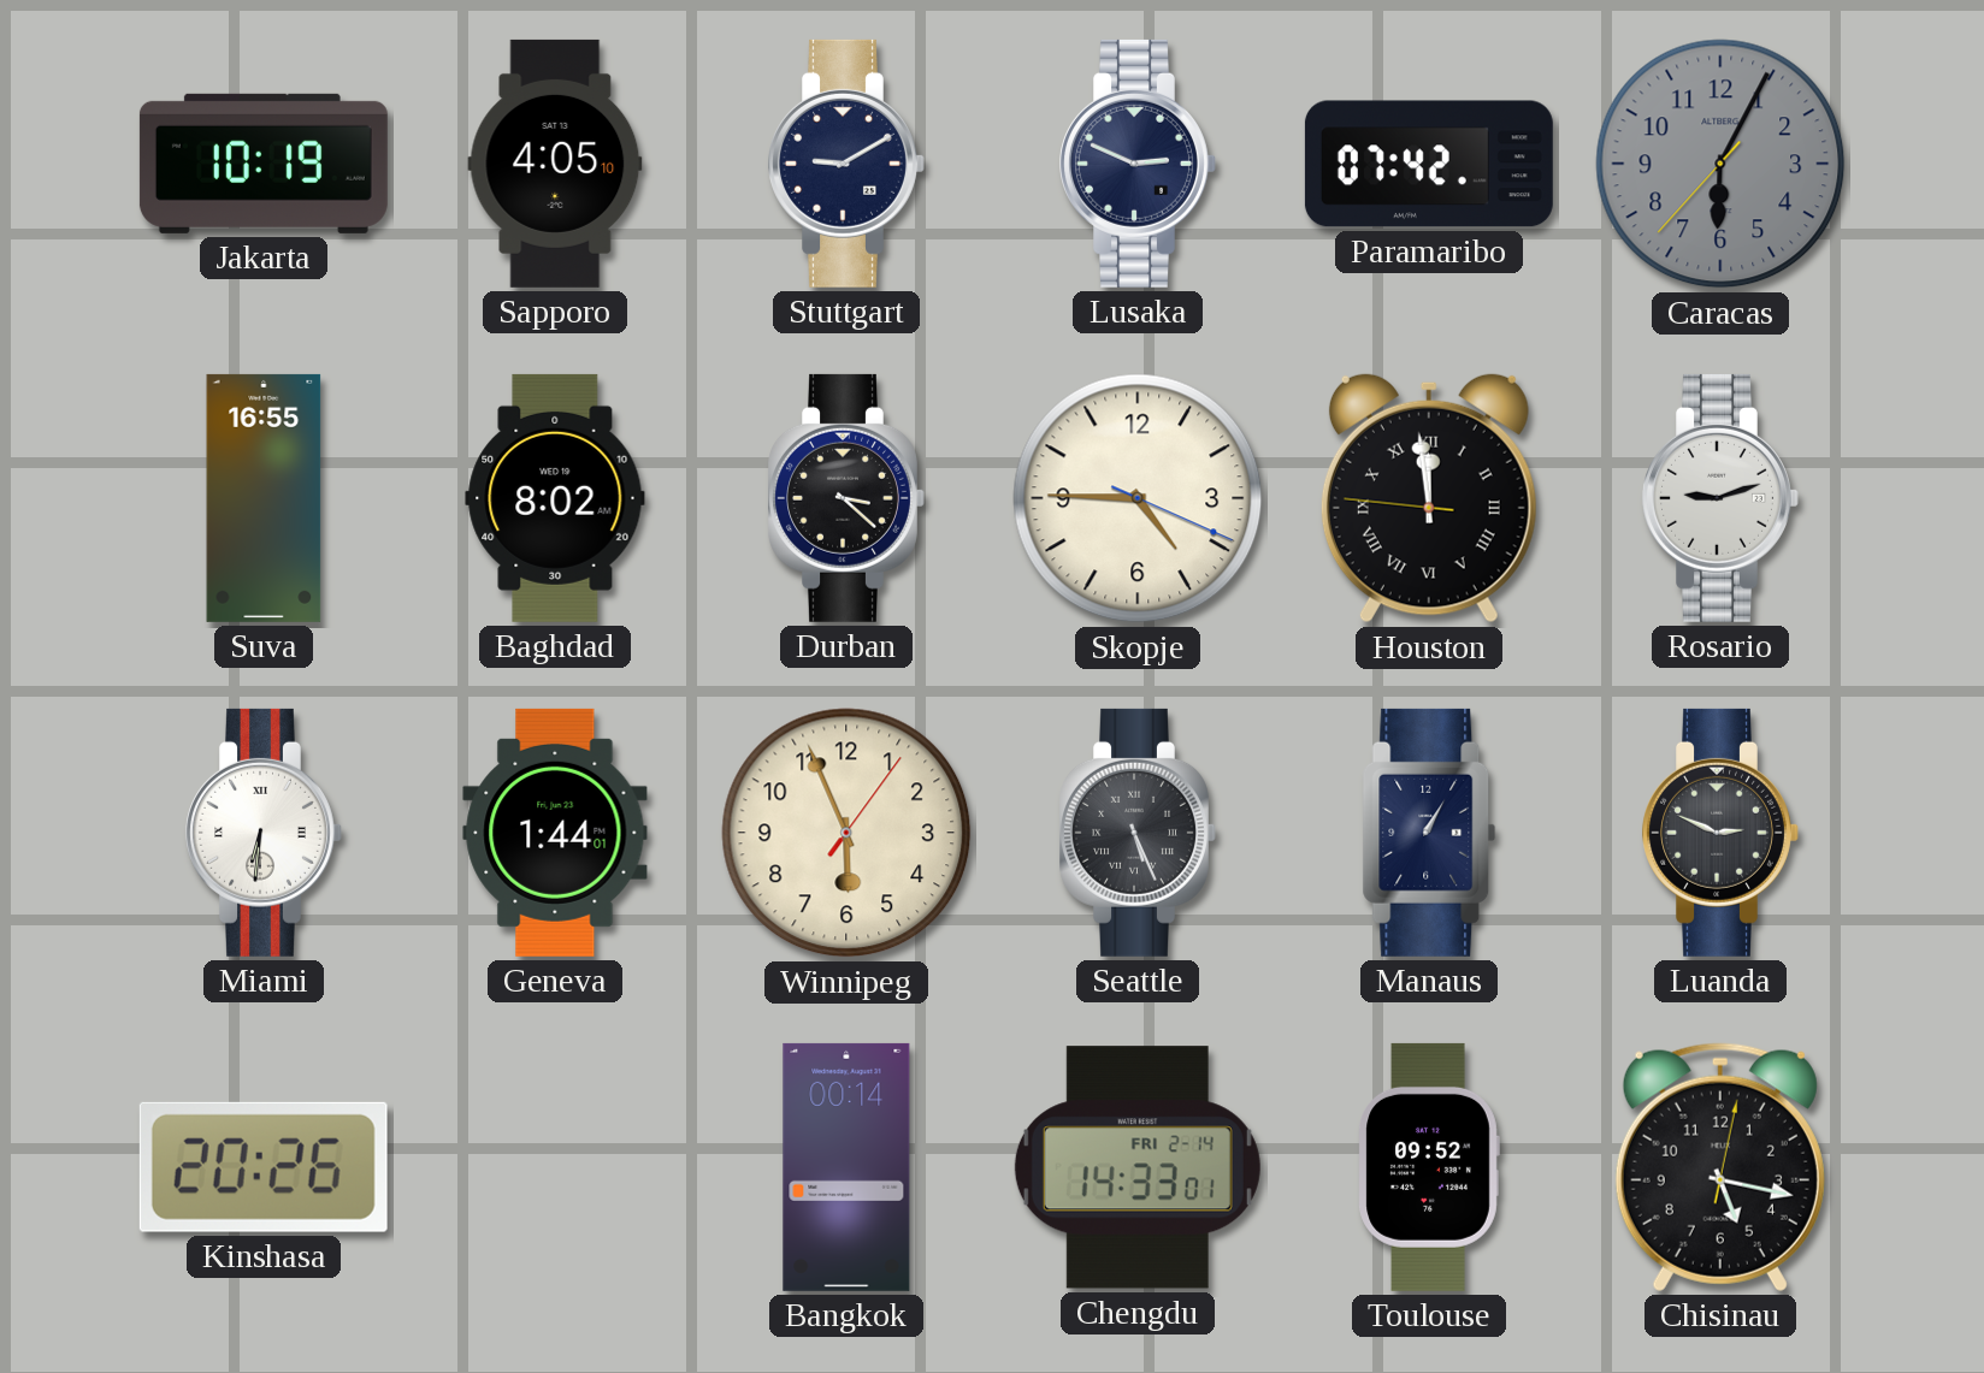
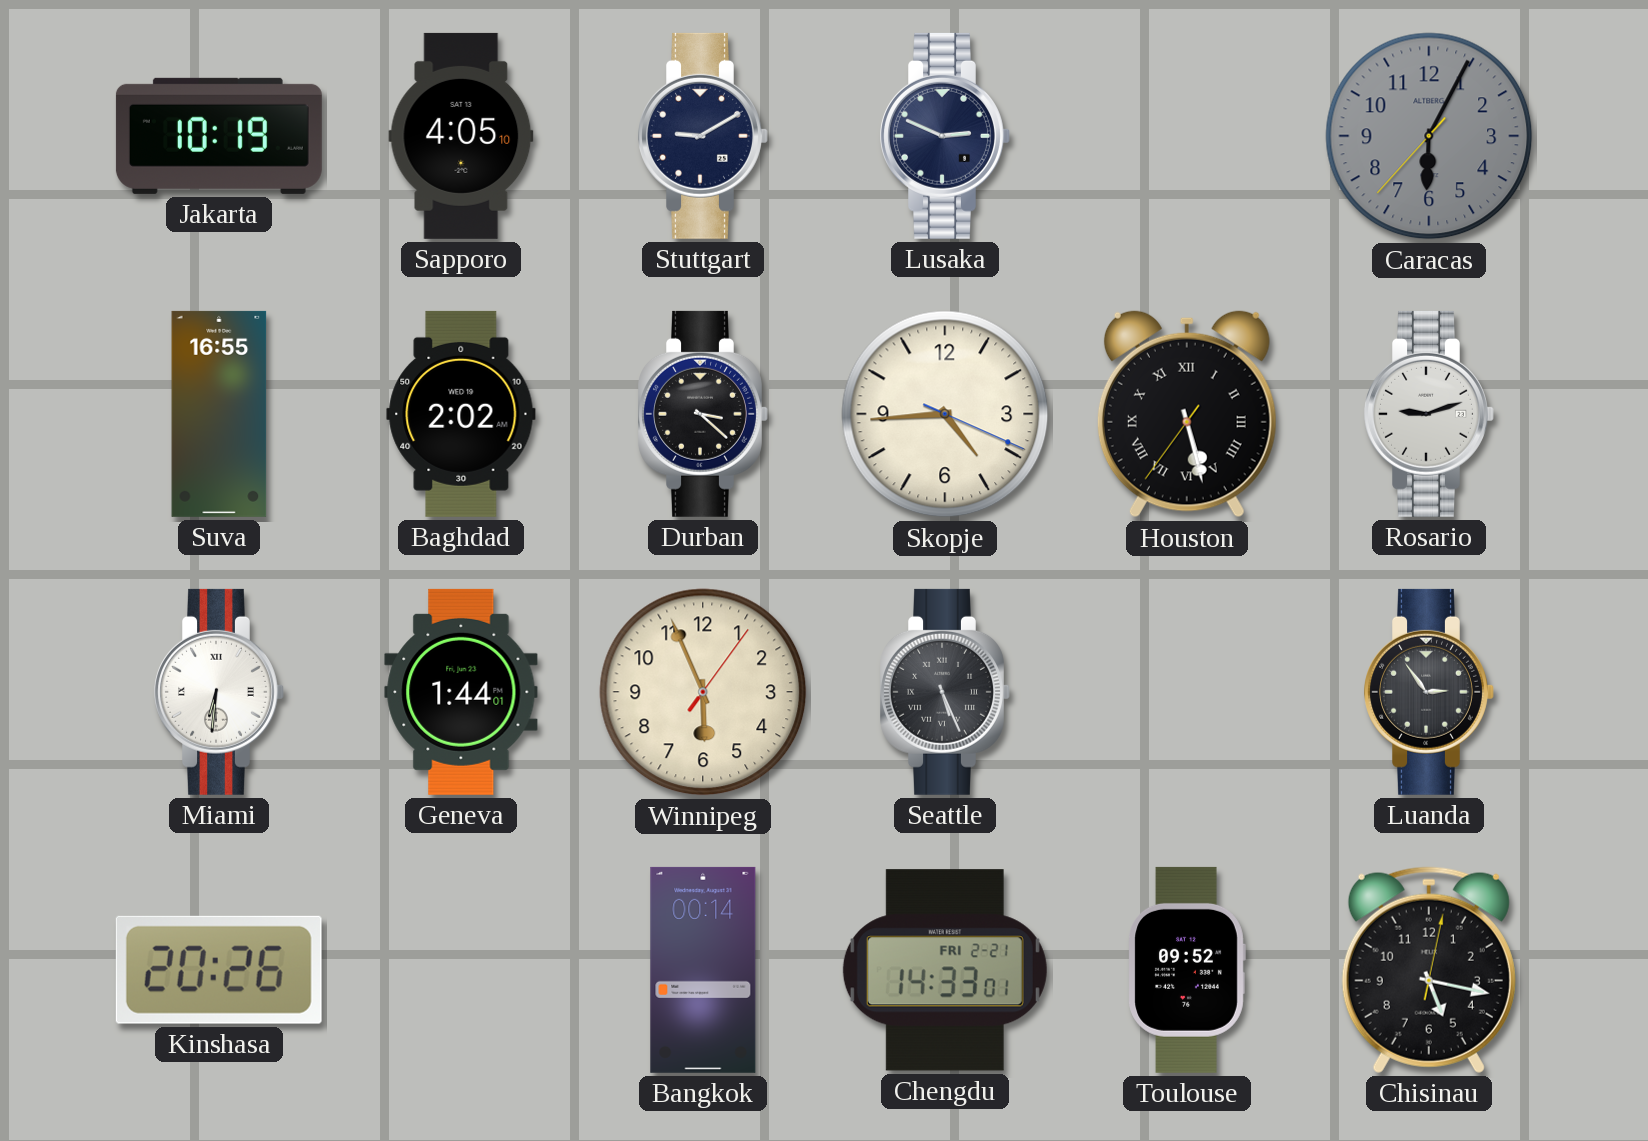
Paramaribo: 07:42 -> none (1429, 164)
Baghdad: 8:02 -> 2:02 (461, 414)
Skopje: 4:45 -> 4:44 (945, 414)
Houston: 11:58 -> 5:27 (1187, 414)
Manaus: 1:05 -> none (1429, 833)
Luanda: 2:49 -> 2:54 (1429, 692)
Chengdu date: FRI 2-14 -> FRI 2-21 (945, 970)
